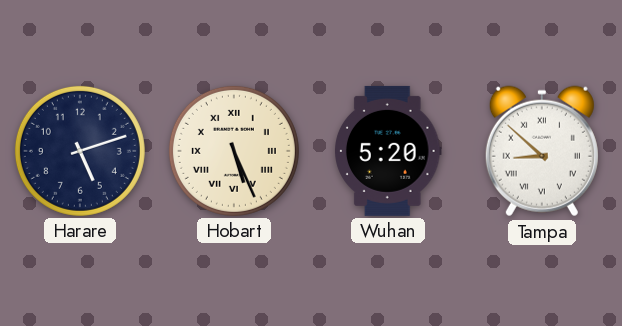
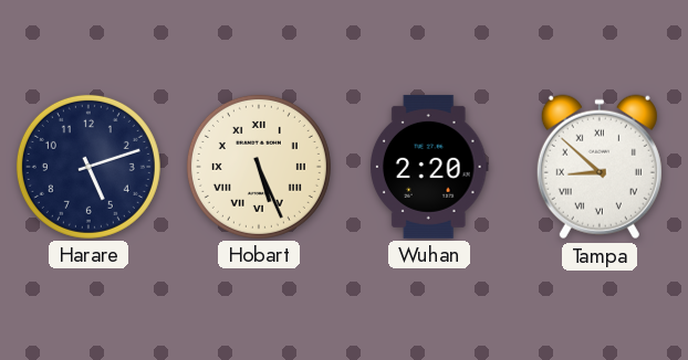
Wuhan: 5:20 -> 2:20 (430, 167)
